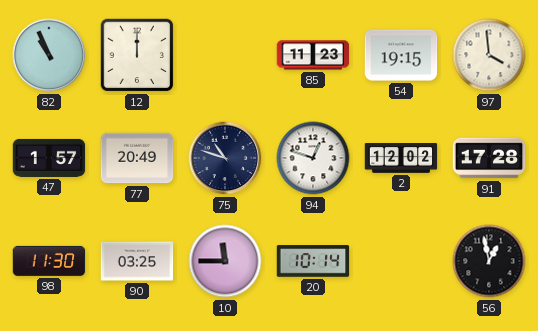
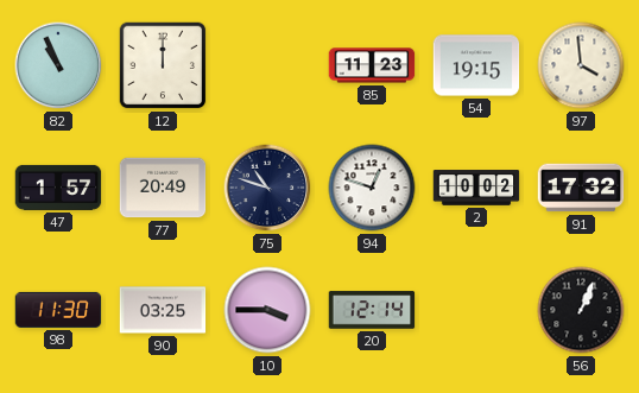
2: 12:02 -> 10:02 (476, 188)
91: 17:28 -> 17:32 (581, 188)
10: 11:45 -> 3:45 (267, 310)
20: 10:14 -> 12:14 (372, 310)
56: 12:58 -> 1:04 (581, 310)
